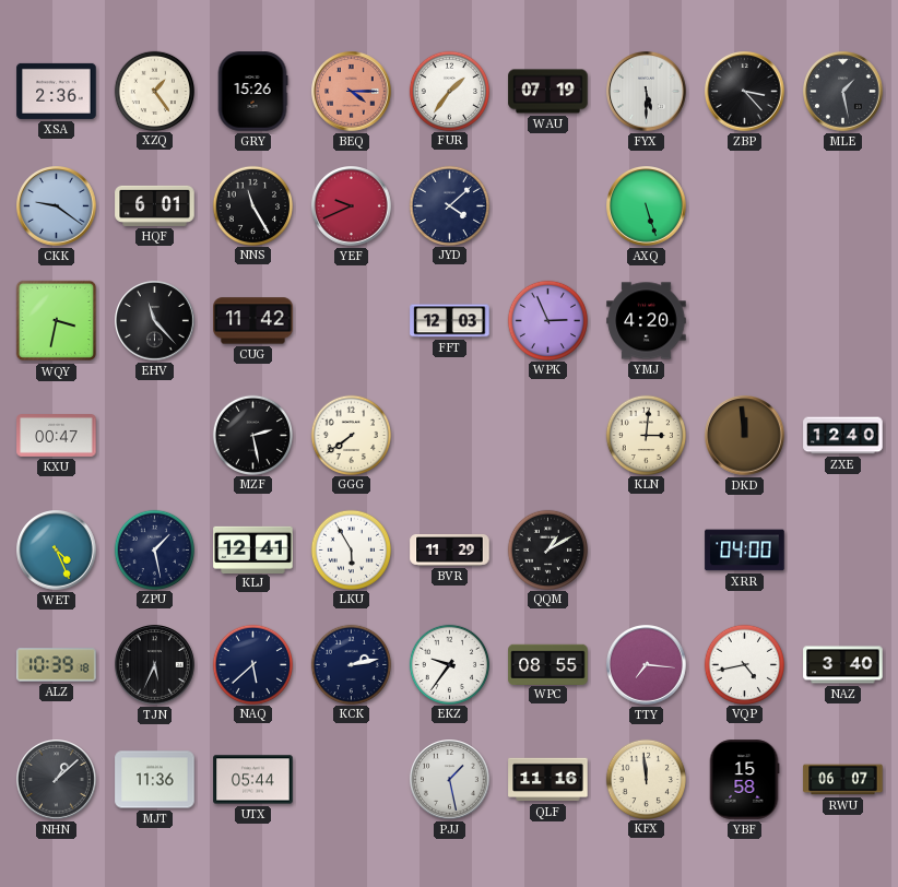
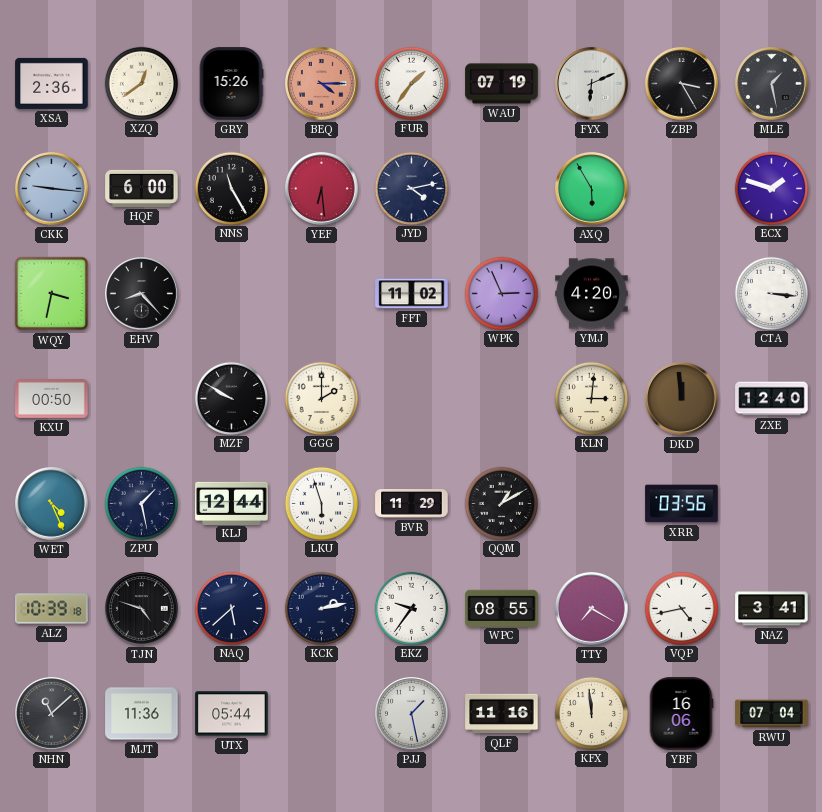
XZQ: 1:24 -> 12:39 (141, 83)
FYX: 5:30 -> 6:11 (592, 84)
ZBP: 3:23 -> 3:25 (682, 84)
CKK: 9:21 -> 9:16 (52, 189)
HQF: 6:01 -> 6:00 (142, 188)
YEF: 9:41 -> 6:29 (322, 189)
JYD: 4:08 -> 4:13 (411, 188)
AXQ: 5:27 -> 5:55 (592, 189)
ECX: none -> 1:48 (771, 188)
EHV: 11:23 -> 8:23 (142, 294)
CUG: 11:42 -> none (253, 321)
FFT: 12:03 -> 11:02 (412, 294)
CTA: none -> 3:16 (771, 293)
KXU: 00:47 -> 00:50 (52, 399)
MZF: 2:28 -> 9:50 (231, 398)
GGG: 7:39 -> 2:00 (321, 398)
KLJ: 12:41 -> 12:44 (232, 503)
LKU: 5:55 -> 5:57 (321, 503)
XRR: 04:00 -> 03:56 (682, 504)
TJN: 5:34 -> 4:48 (142, 609)
TTY: 7:16 -> 7:20 (592, 609)
NAZ: 3:40 -> 3:41 (772, 609)
NHN: 1:08 -> 11:08 (52, 714)
YBF: 15:58 -> 16:06 (681, 714)
RWU: 06:07 -> 07:04 (772, 714)
